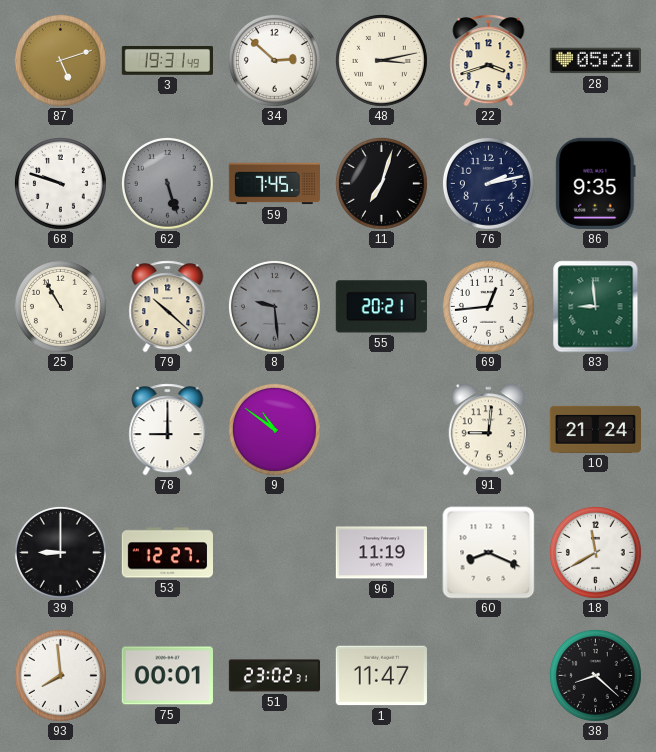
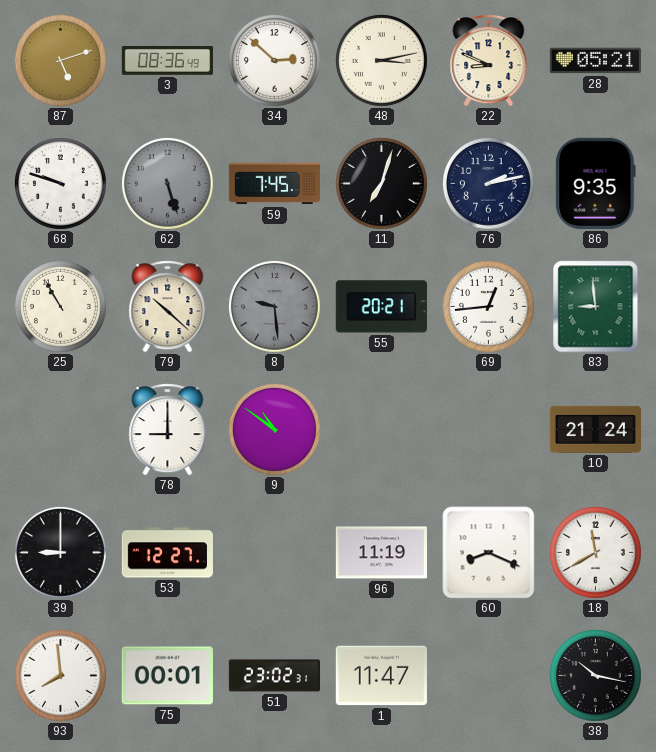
3: 19:31 -> 08:36 (167, 60)
22: 3:42 -> 8:49 (489, 61)
91: 9:01 -> none (489, 430)
38: 8:22 -> 10:17 (595, 675)
